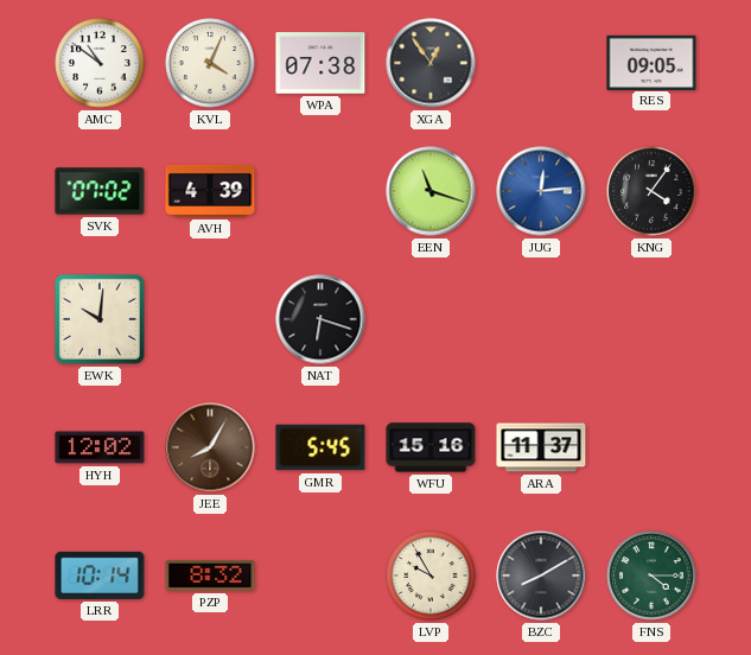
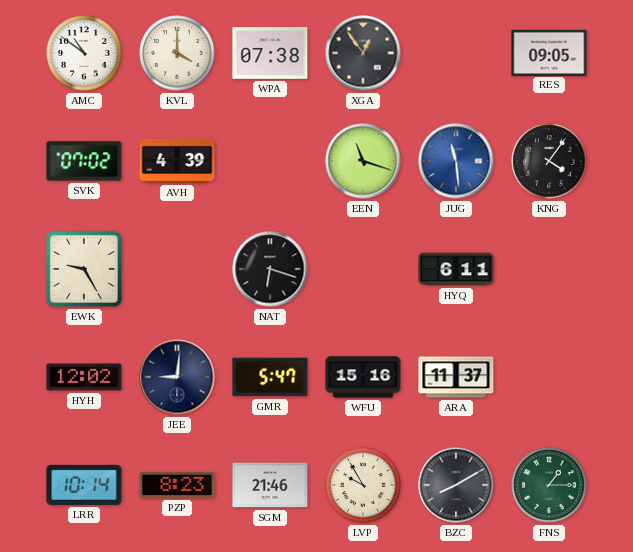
KVL: 4:04 -> 4:00 (177, 53)
JUG: 12:14 -> 11:29 (456, 161)
EWK: 10:01 -> 9:25 (84, 269)
HYQ: none -> 6:11 (456, 269)
JEE: 8:05 -> 9:01 (177, 377)
JEE dial: brown -> navy (177, 377)
GMR: 5:45 -> 5:47 (270, 377)
PZP: 8:32 -> 8:23 (177, 485)
SGM: none -> 21:46 (270, 485)
FNS: 4:15 -> 1:15 (549, 485)
